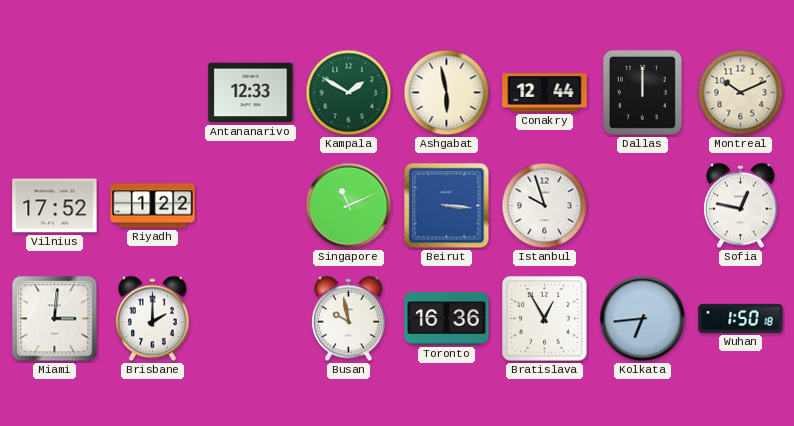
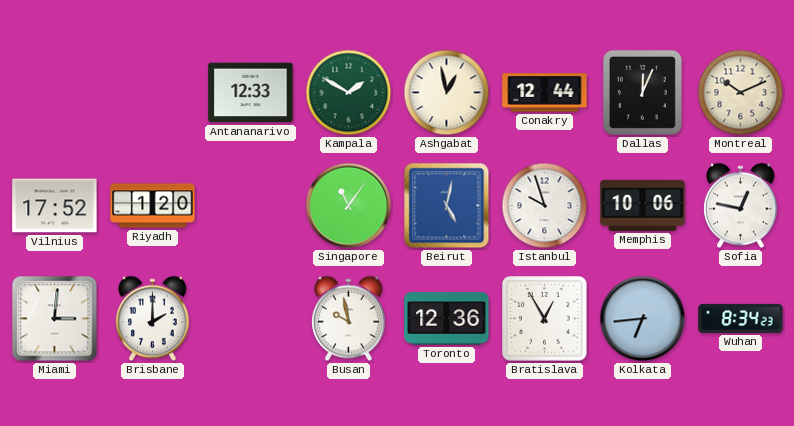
Ashgabat: 5:58 -> 12:58 (447, 93)
Dallas: 12:00 -> 12:04 (642, 92)
Riyadh: 1:22 -> 1:20 (153, 206)
Singapore: 11:11 -> 11:06 (349, 206)
Beirut: 3:16 -> 5:02 (447, 206)
Memphis: none -> 10:06 (643, 205)
Toronto: 16:36 -> 12:36 (447, 319)
Wuhan: 1:50 -> 8:34 (741, 318)
